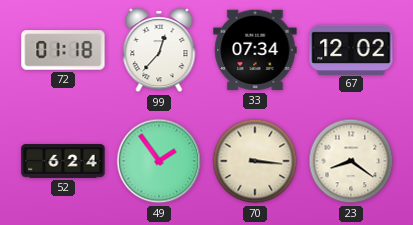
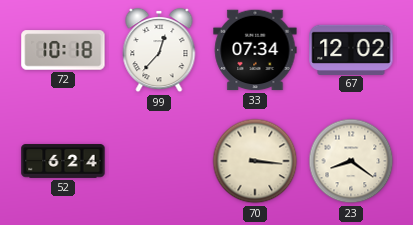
72: 01:18 -> 10:18 (63, 50)
49: 1:54 -> none (159, 161)
